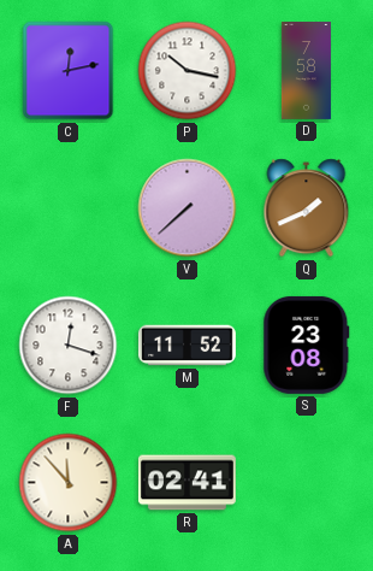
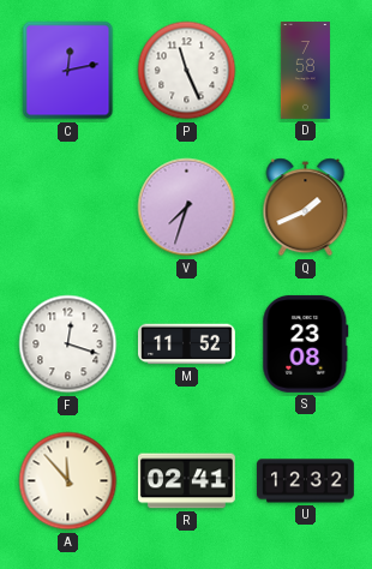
P: 10:17 -> 11:26 (187, 71)
V: 7:38 -> 7:33 (187, 208)
U: none -> 12:32 (305, 481)
